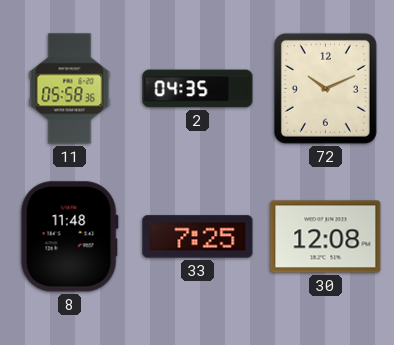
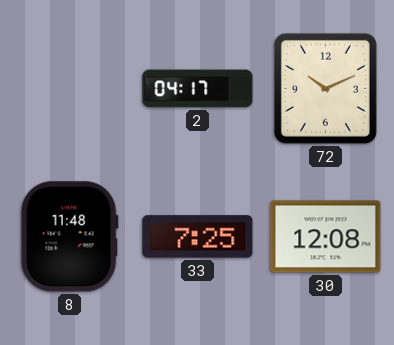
11: 05:58 -> none (70, 89)
2: 04:35 -> 04:17 (198, 89)
